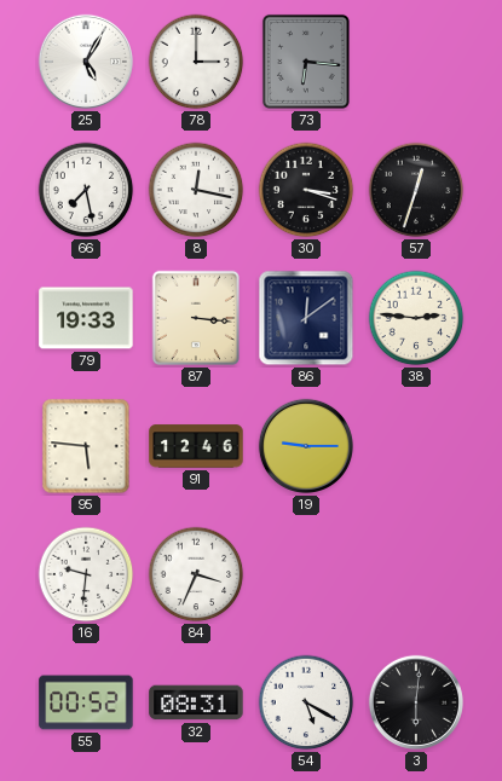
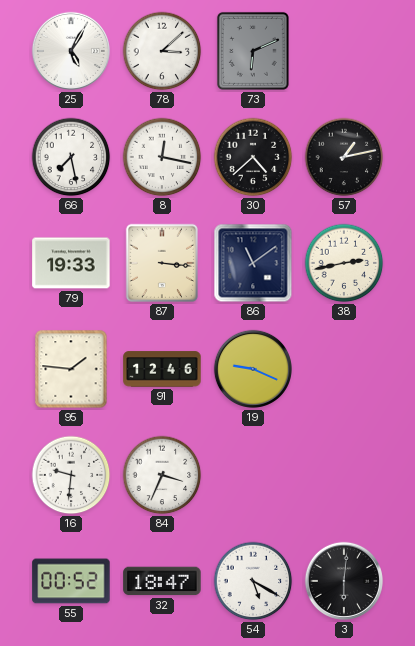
78: 3:00 -> 3:08 (162, 51)
73: 6:16 -> 6:11 (253, 51)
30: 3:18 -> 4:38 (253, 157)
57: 12:33 -> 1:13 (344, 157)
86: 12:09 -> 11:09 (253, 263)
38: 2:46 -> 2:43 (344, 263)
95: 5:46 -> 1:46 (71, 369)
19: 9:15 -> 9:19 (253, 369)
32: 08:31 -> 18:47 (162, 581)
